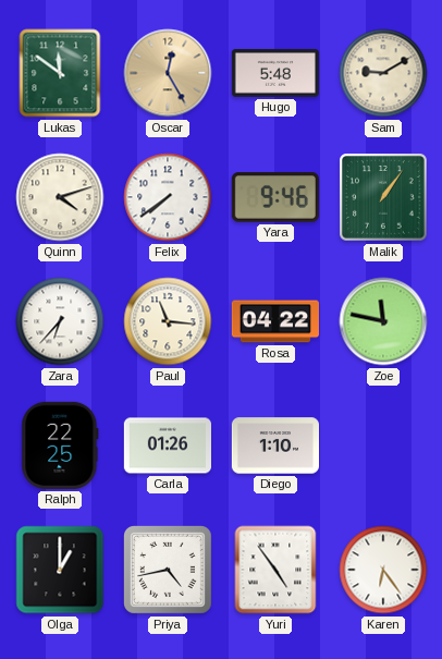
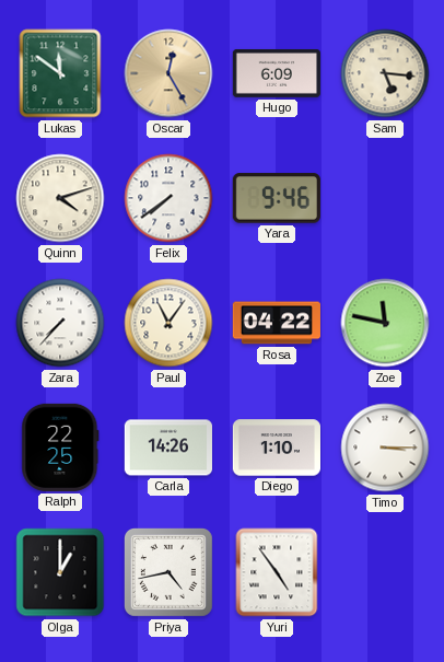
Hugo: 5:48 -> 6:09 (276, 73)
Sam: 9:10 -> 5:16 (385, 73)
Malik: 1:06 -> none (384, 198)
Zara: 6:37 -> 7:37 (60, 323)
Paul: 11:16 -> 11:06 (168, 323)
Carla: 01:26 -> 14:26 (167, 448)
Timo: none -> 3:15 (385, 448)
Karen: 6:24 -> none (383, 570)
